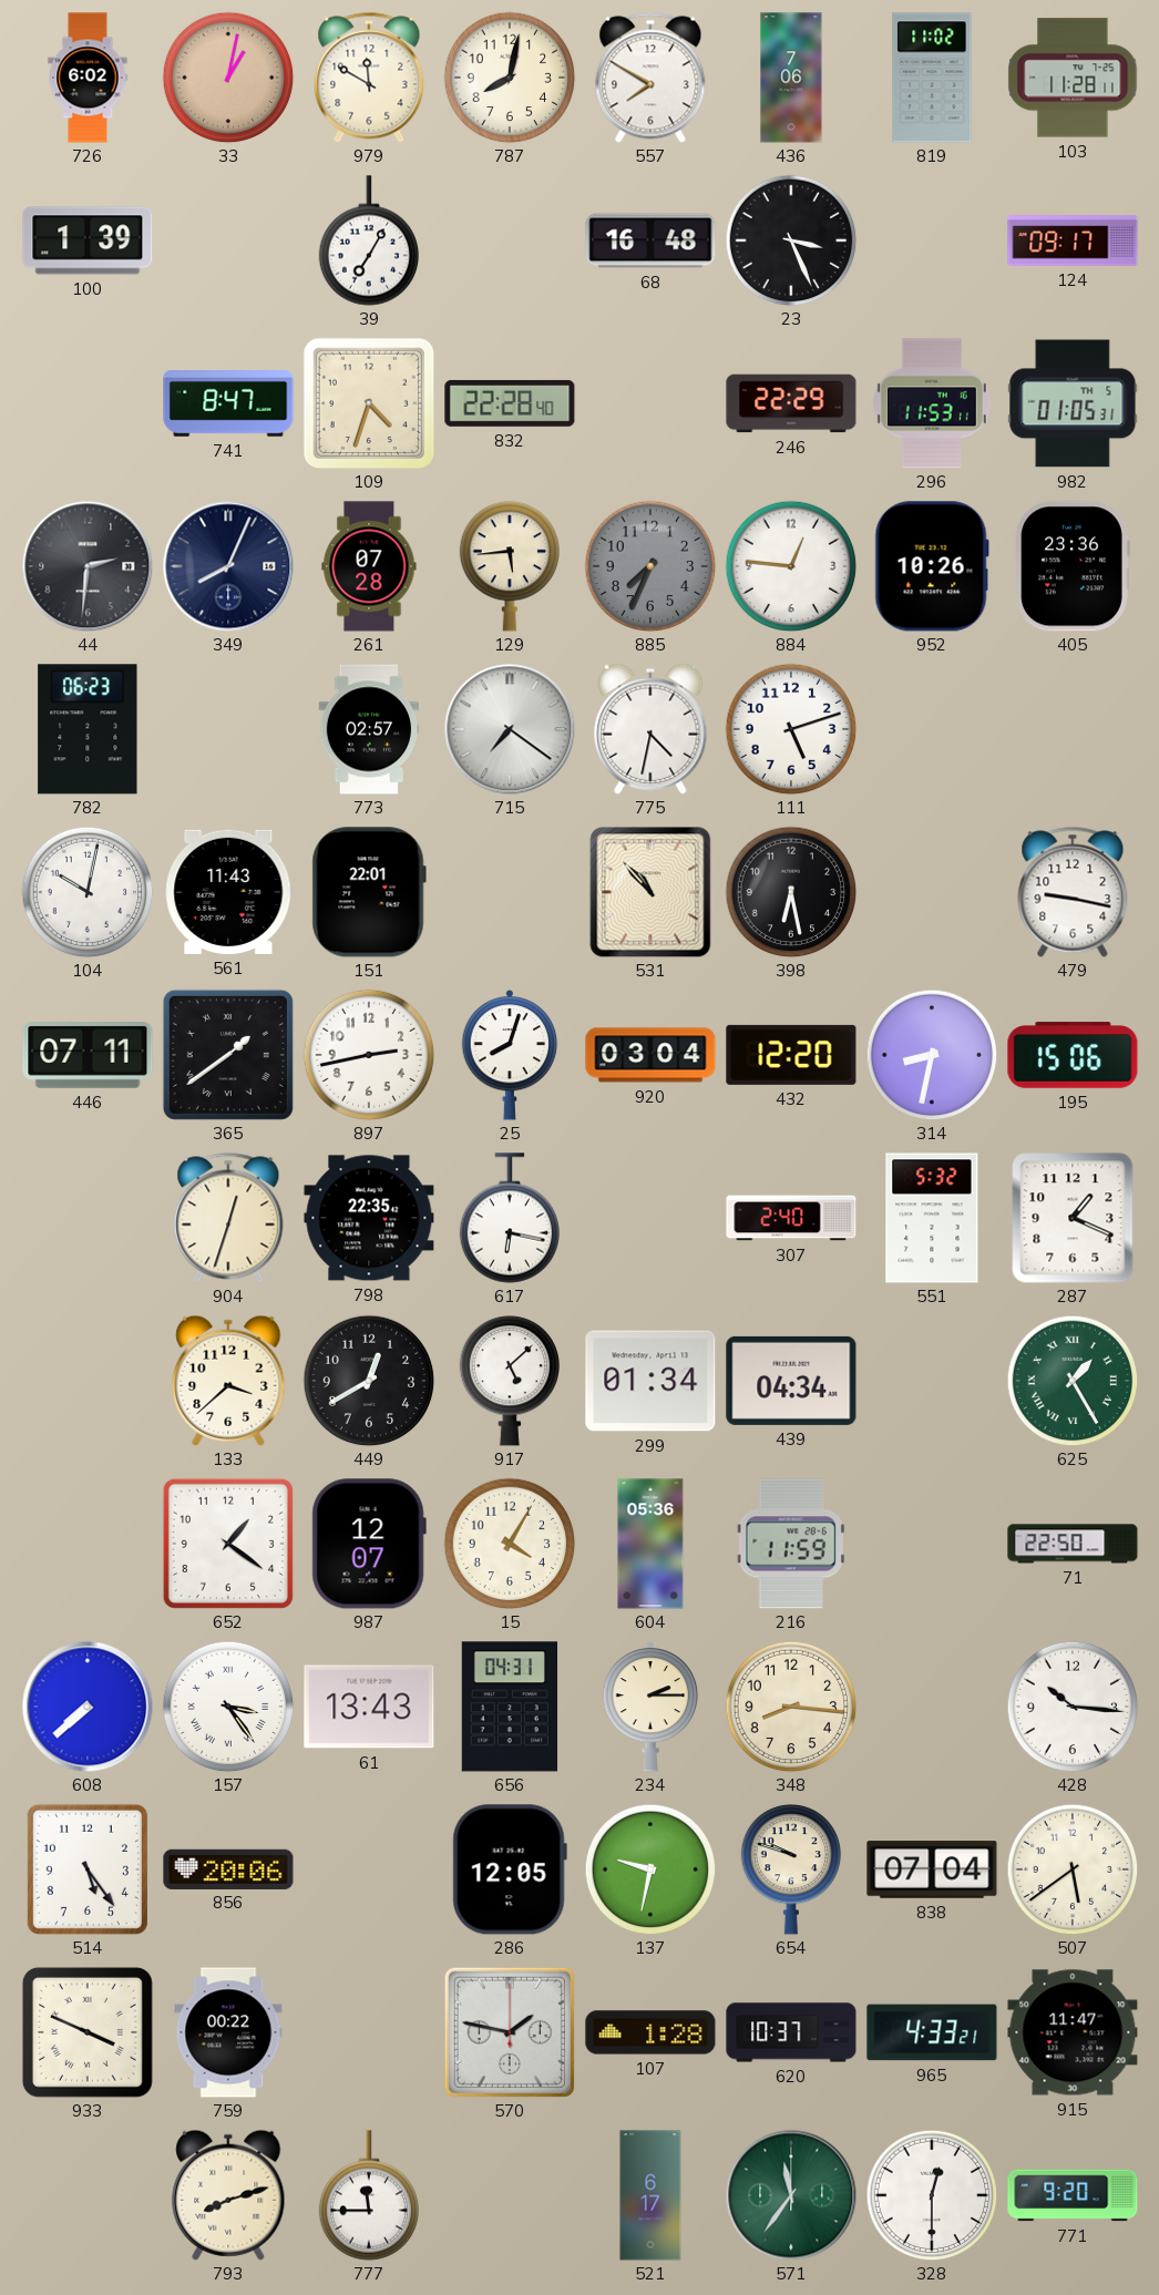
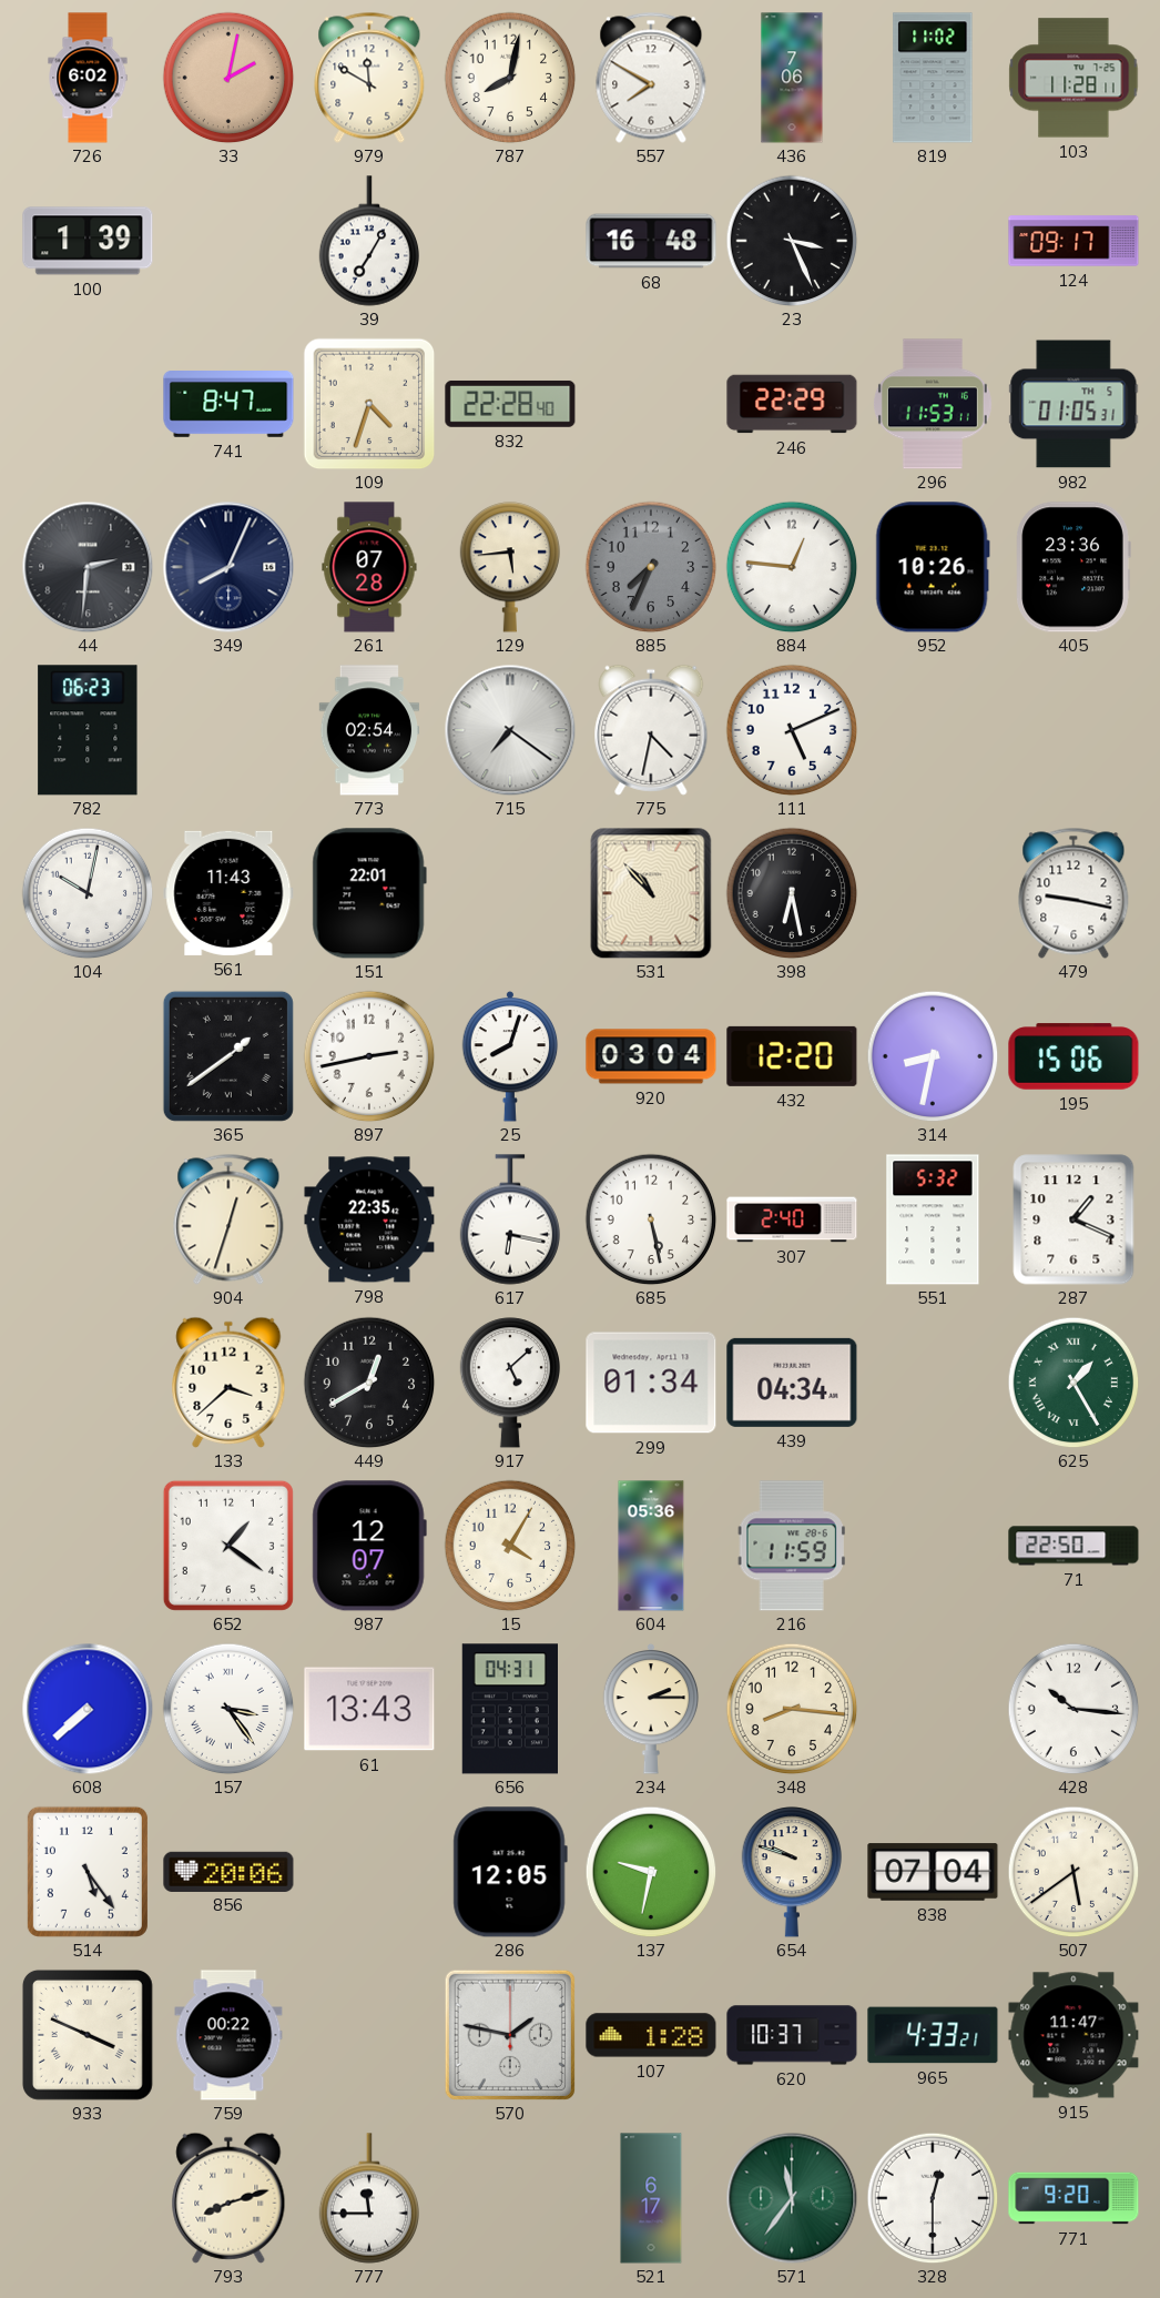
33: 1:02 -> 2:02 (228, 78)
773: 02:57 -> 02:54 (369, 730)
111: 5:12 -> 5:11 (792, 730)
446: 07:11 -> none (88, 1056)
685: none -> 5:28 (651, 1219)
